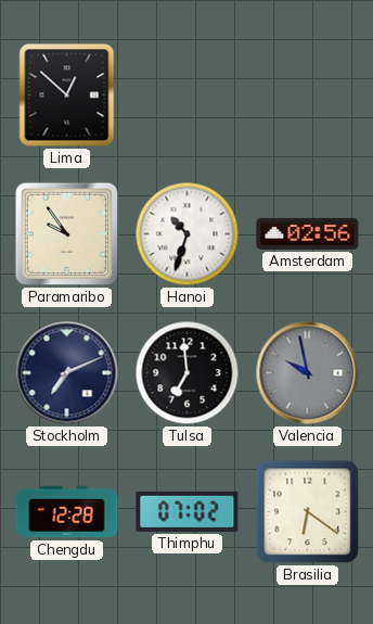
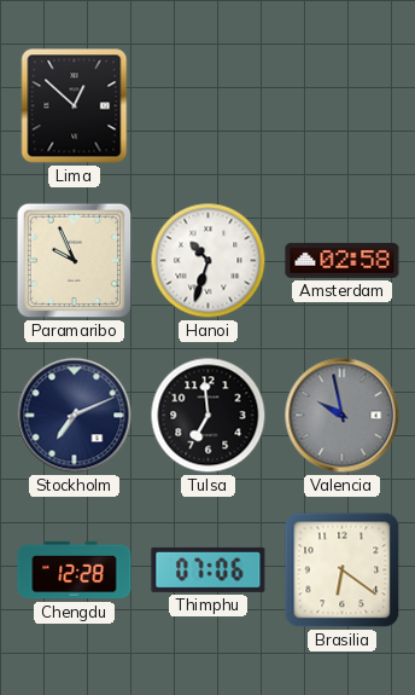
Paramaribo: 9:54 -> 9:56 (75, 261)
Amsterdam: 02:56 -> 02:58 (343, 260)
Thimphu: 07:02 -> 07:06 (209, 569)
